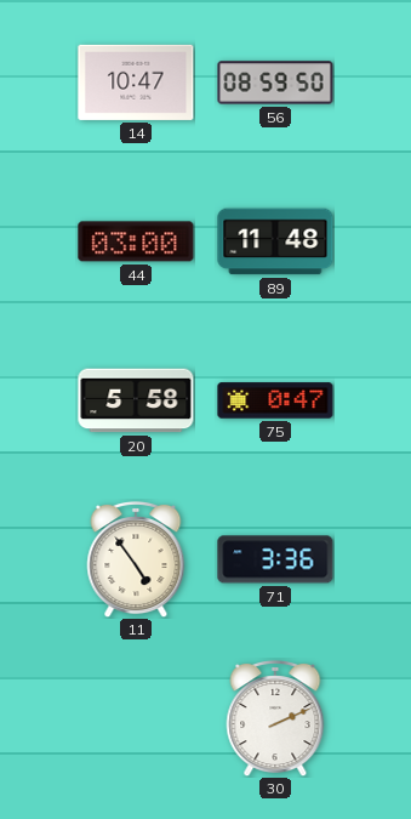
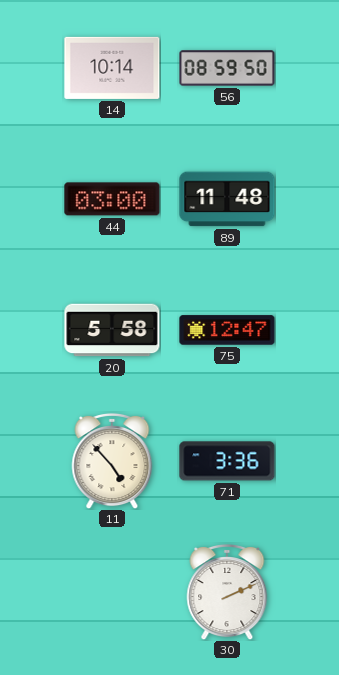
14: 10:47 -> 10:14 (112, 68)
75: 0:47 -> 12:47 (227, 330)
11: 4:54 -> 4:53 (112, 461)
